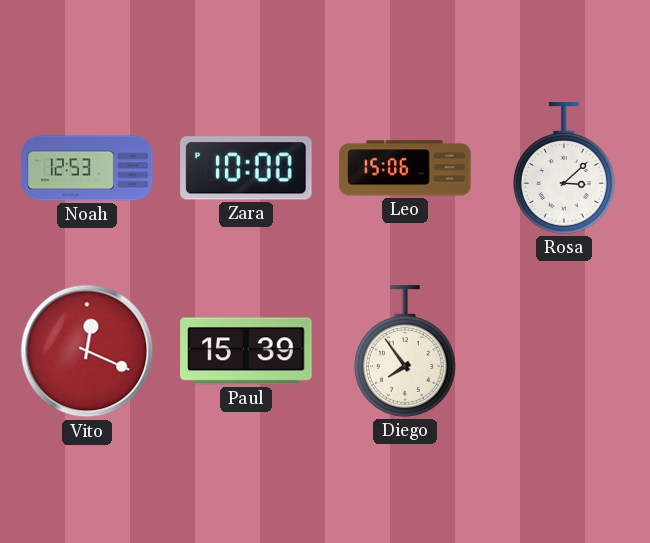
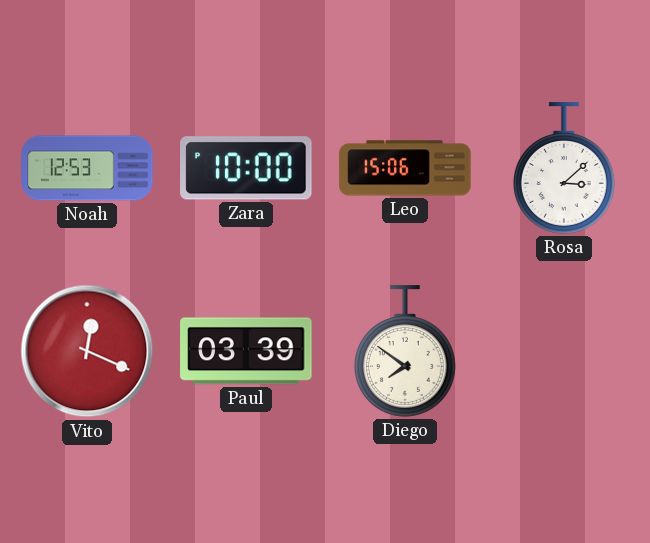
Paul: 15:39 -> 03:39 (246, 351)
Diego: 7:54 -> 7:51 (405, 351)
